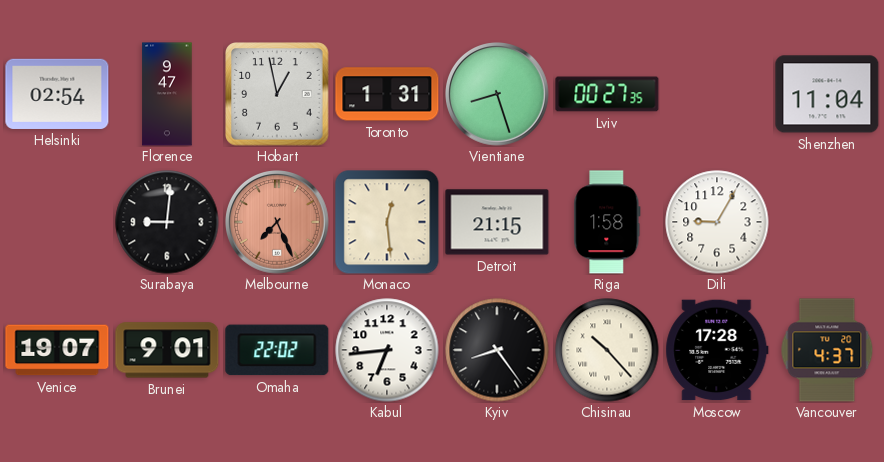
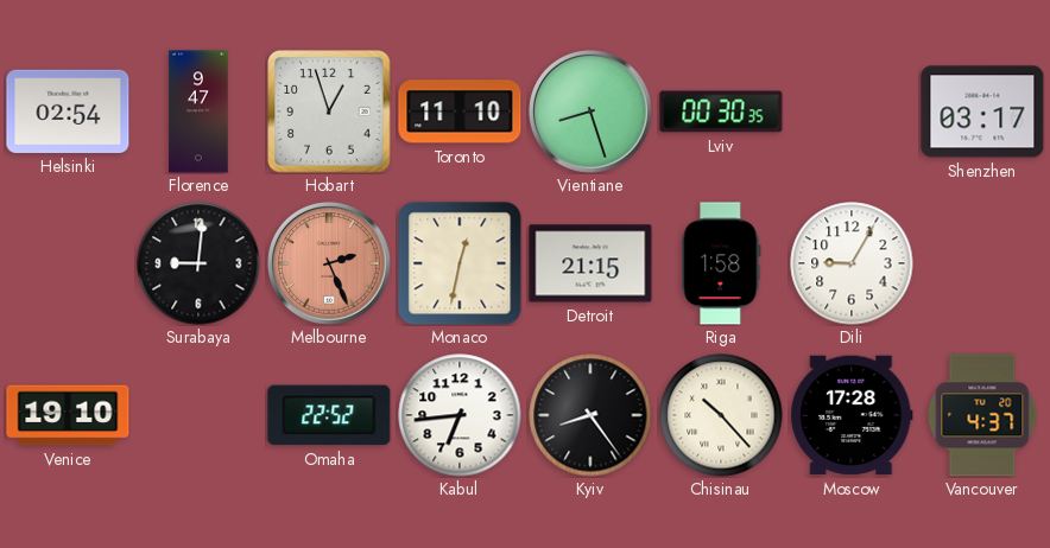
Hobart: 12:58 -> 12:57 (329, 111)
Toronto: 1:31 -> 11:10 (460, 111)
Lviv: 00:27 -> 00:30 (721, 111)
Shenzhen: 11:04 -> 03:17 (982, 111)
Melbourne: 7:26 -> 2:26 (330, 265)
Monaco: 12:29 -> 12:32 (460, 263)
Venice: 19:07 -> 19:10 (68, 415)
Brunei: 9:01 -> none (167, 350)
Omaha: 22:02 -> 22:52 (329, 415)
